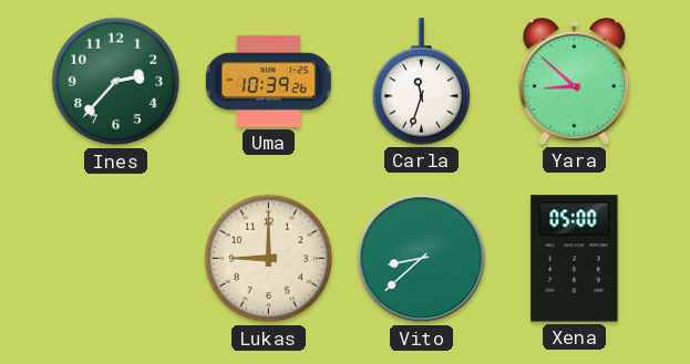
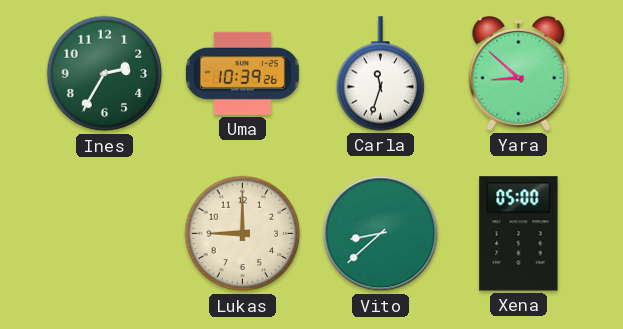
Ines: 2:37 -> 2:35 (105, 74)
